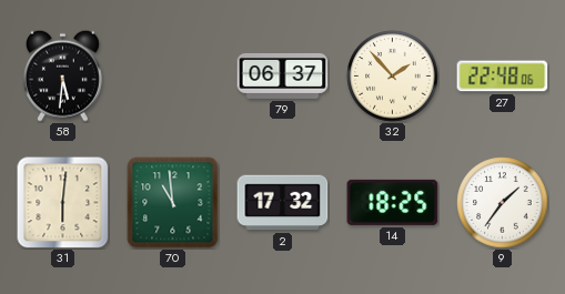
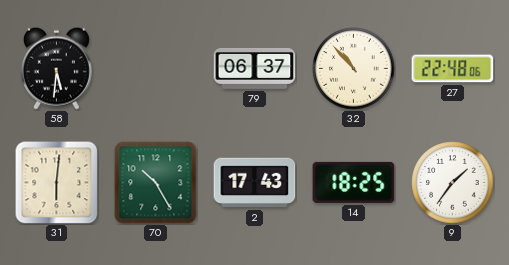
32: 1:53 -> 10:53 (354, 69)
70: 10:59 -> 10:25 (156, 183)
2: 17:32 -> 17:43 (255, 183)
